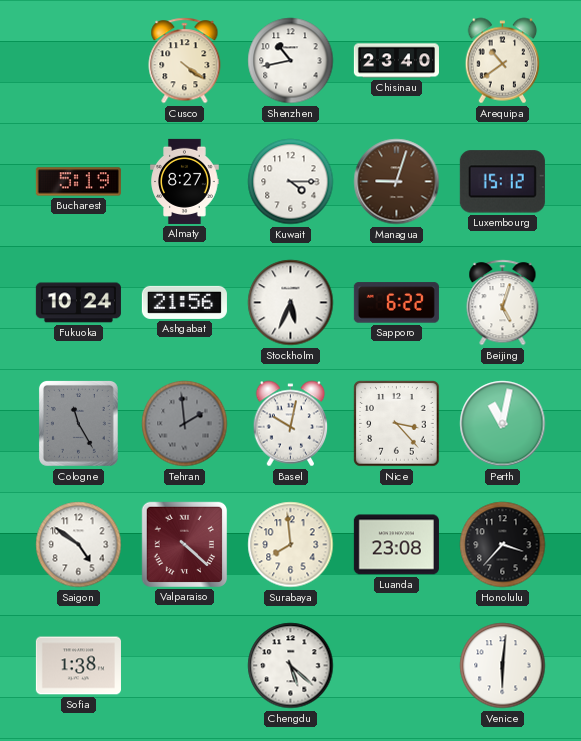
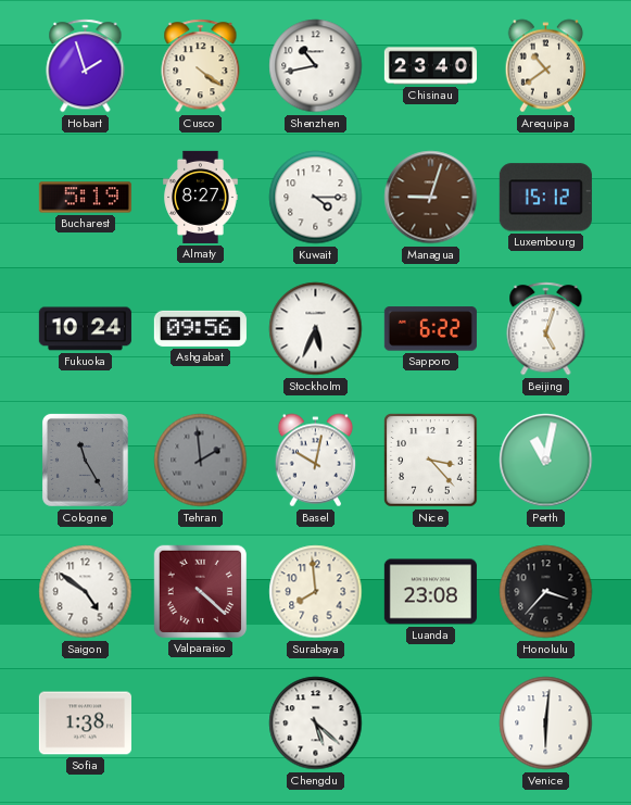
Hobart: none -> 1:57 (86, 66)
Ashgabat: 21:56 -> 09:56 (200, 328)
